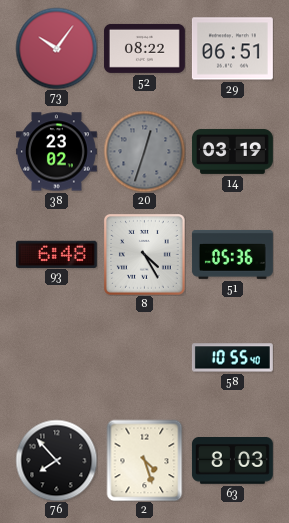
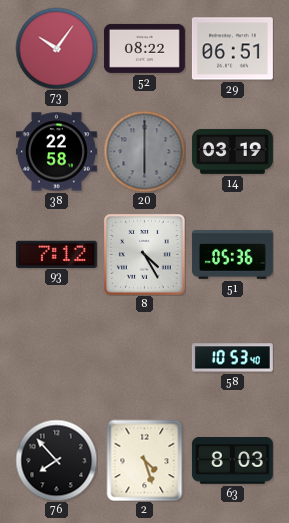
38: 23:02 -> 22:58 (56, 152)
20: 12:33 -> 6:00 (144, 151)
93: 6:48 -> 7:12 (56, 254)
58: 10:55 -> 10:53 (232, 358)
